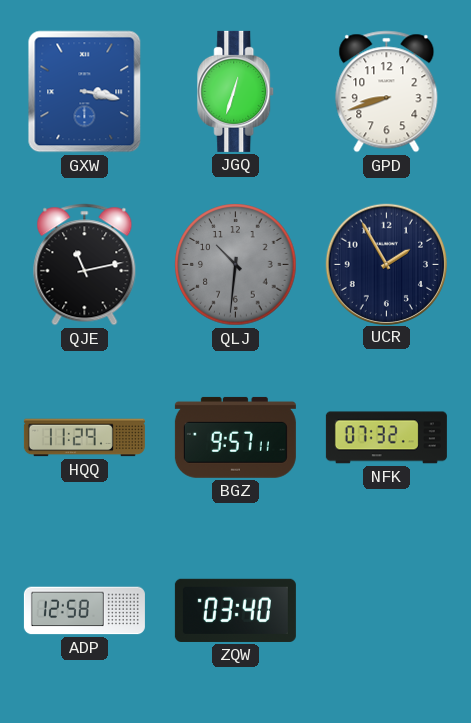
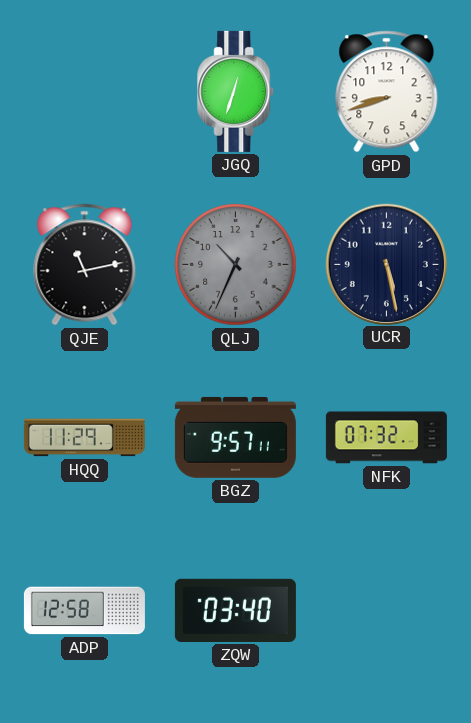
GXW: 3:17 -> none (85, 92)
QLJ: 10:31 -> 10:34 (236, 265)
UCR: 1:55 -> 5:28 (386, 264)
